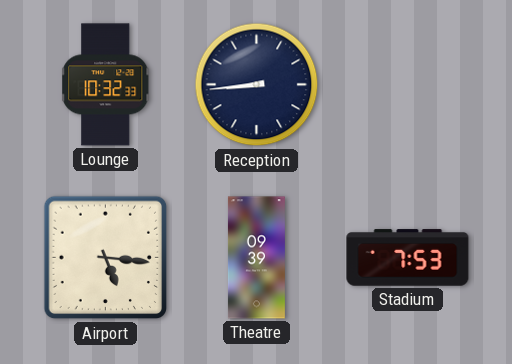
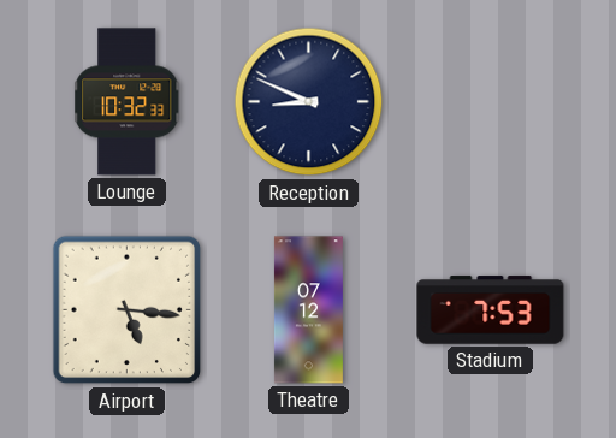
Reception: 8:44 -> 8:49 (309, 102)
Theatre: 09:39 -> 07:12 (308, 310)
